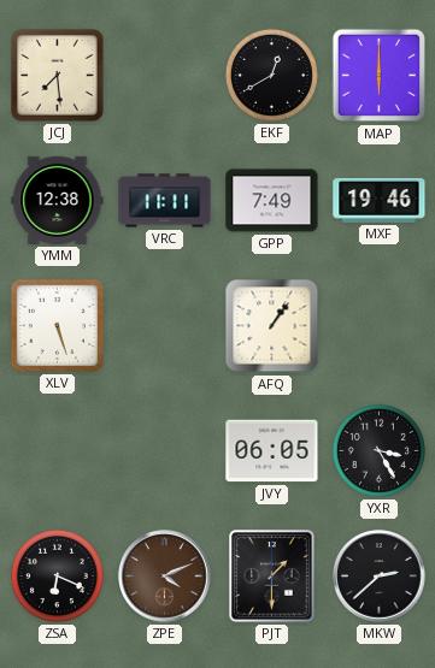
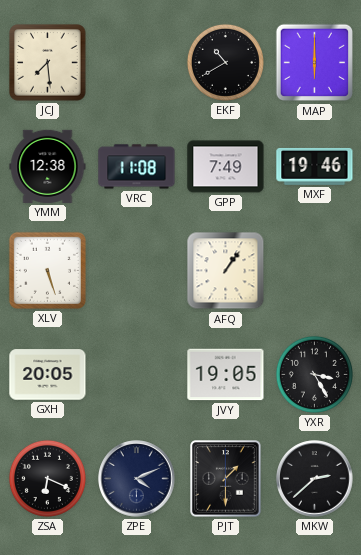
EKF: 12:40 -> 10:40 (225, 62)
VRC: 11:11 -> 11:08 (137, 167)
GXH: none -> 20:05 (48, 375)
JVY: 06:05 -> 19:05 (226, 375)
ZPE dial: brown -> navy (137, 479)
